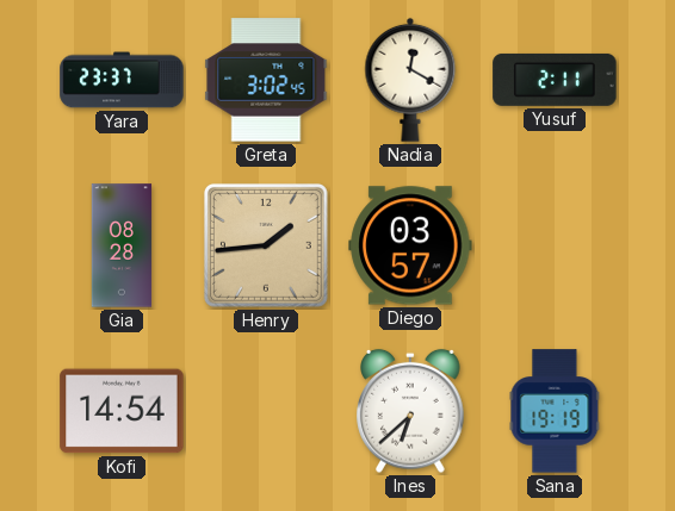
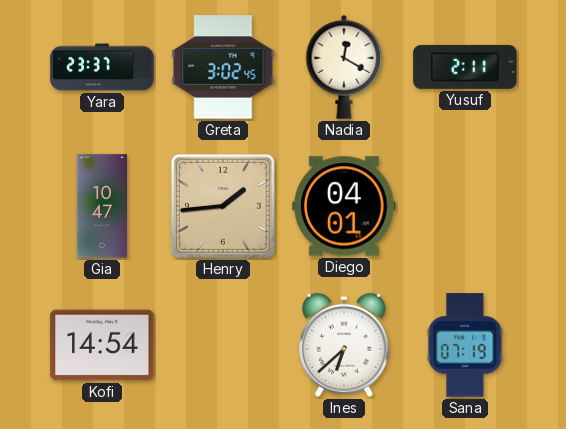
Gia: 08:28 -> 10:47 (102, 206)
Diego: 03:57 -> 04:01 (344, 206)
Sana: 19:19 -> 07:19 (465, 345)
